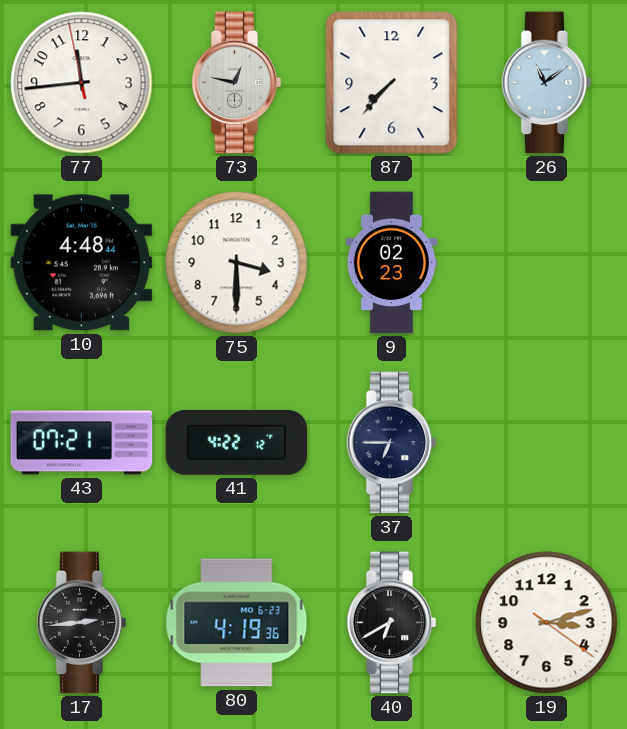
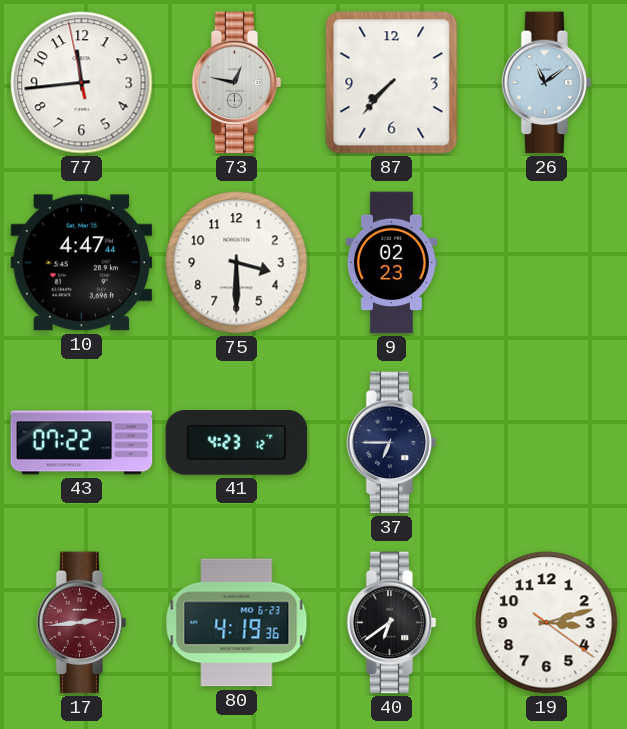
10: 4:48 -> 4:47 (82, 263)
43: 07:21 -> 07:22 (82, 443)
41: 4:22 -> 4:23 (237, 443)
17 dial: black -> burgundy (82, 623)
40: 6:40 -> 6:39 (392, 623)
